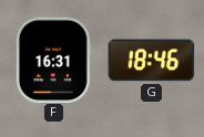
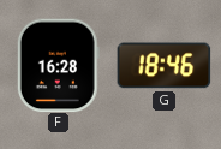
F: 16:31 -> 16:28 (58, 65)
